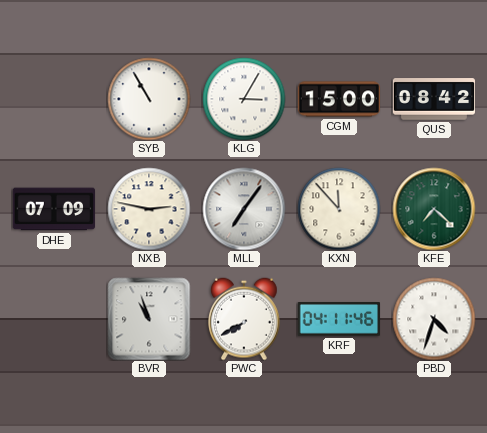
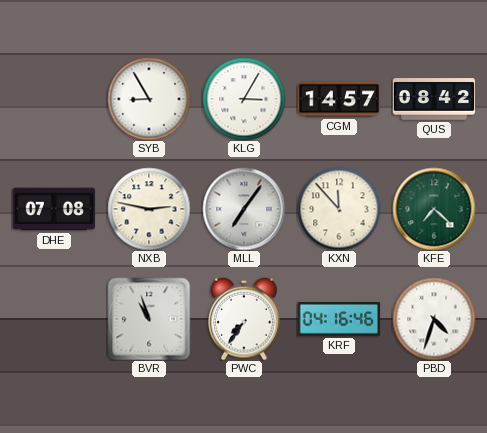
SYB: 10:55 -> 8:55 (149, 99)
CGM: 15:00 -> 14:57 (339, 99)
DHE: 07:09 -> 07:08 (53, 209)
PWC: 7:40 -> 7:36 (245, 319)
KRF: 04:11 -> 04:16 (338, 319)
